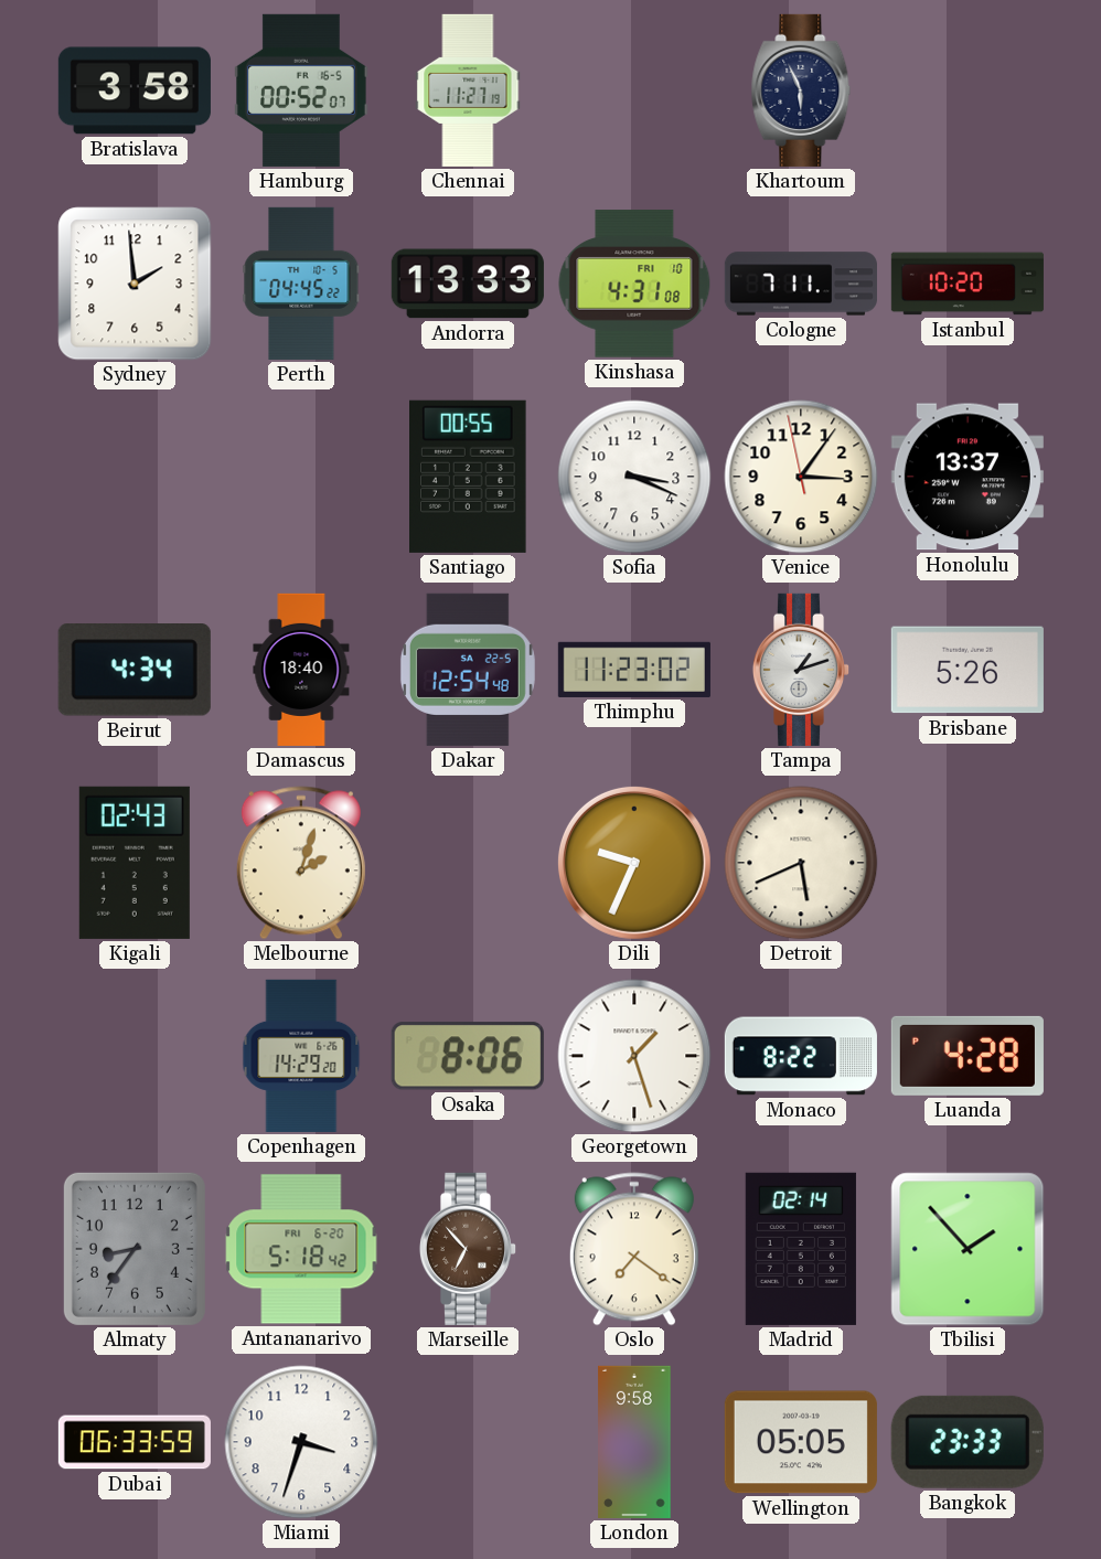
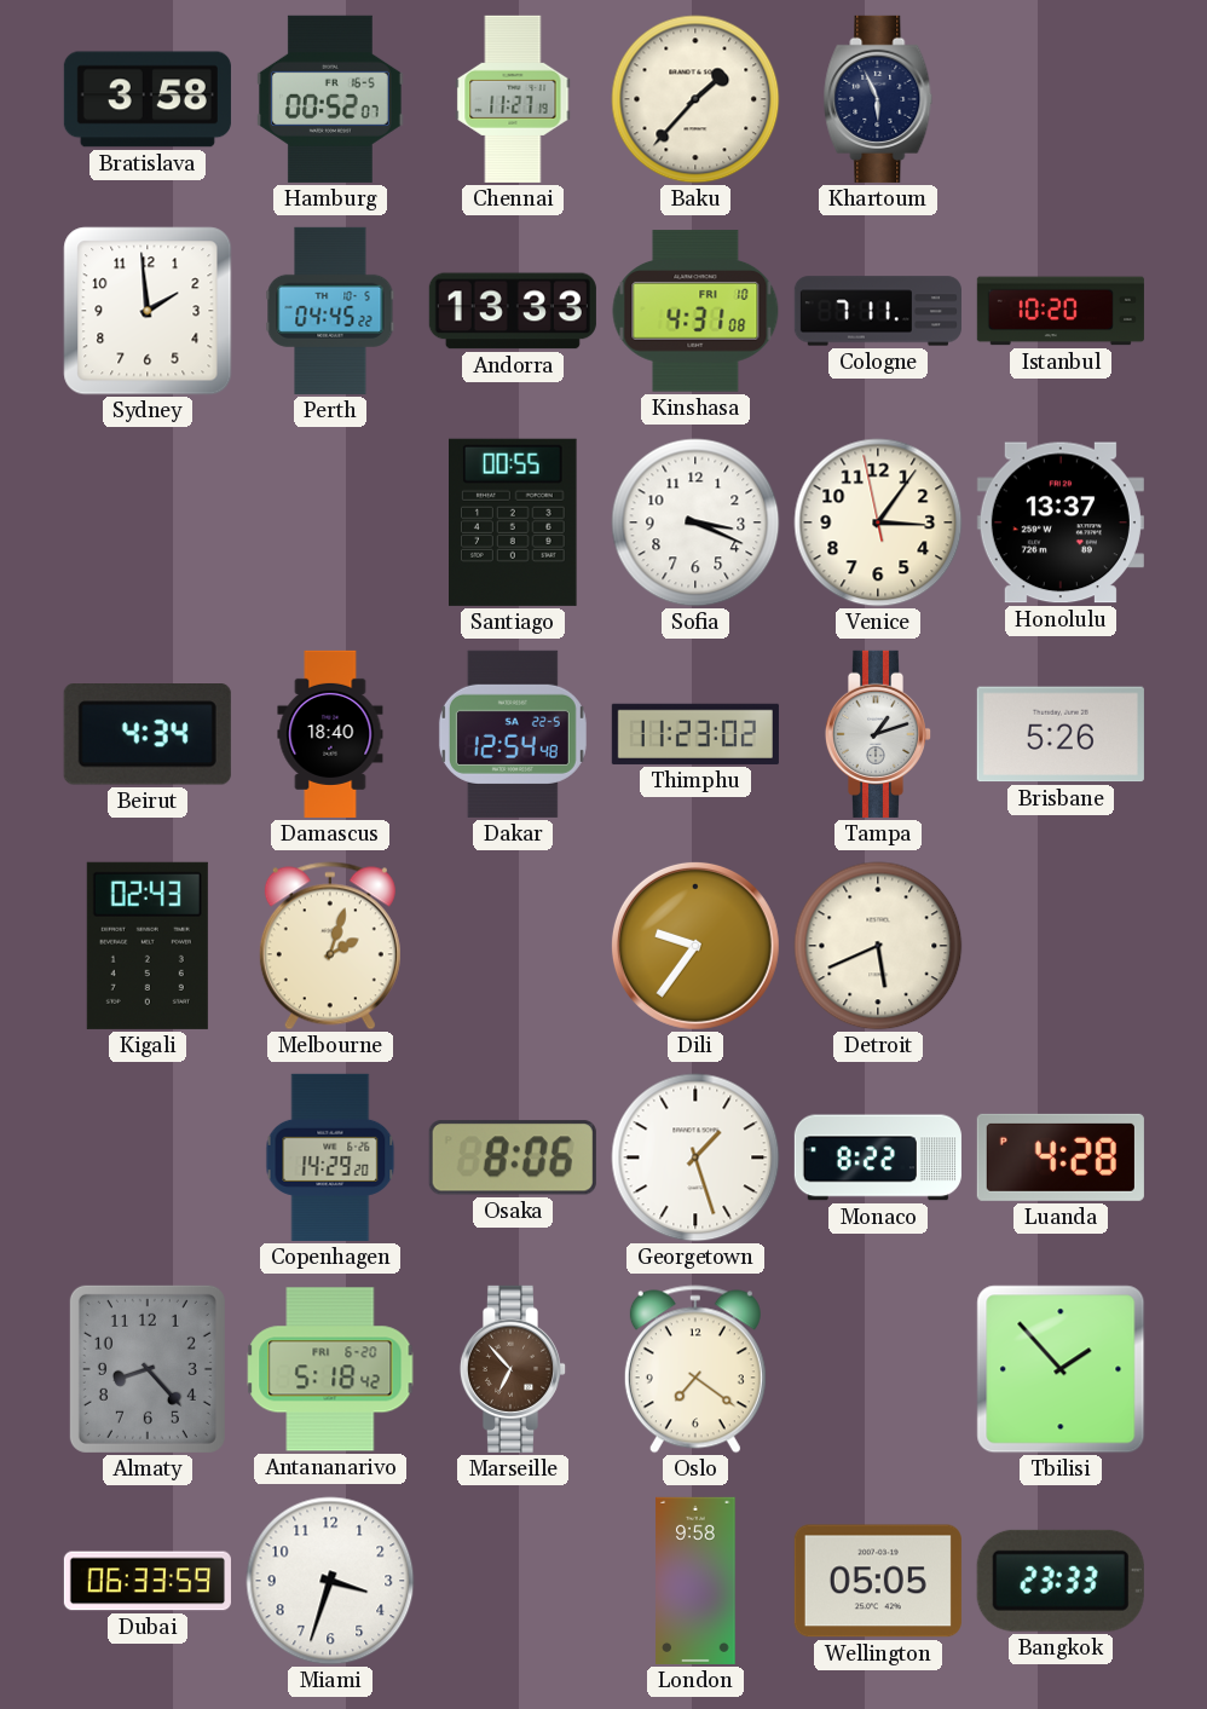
Baku: none -> 1:37 (695, 99)
Dili: 9:34 -> 9:36 (695, 946)
Almaty: 8:36 -> 8:23 (148, 1369)
Madrid: 02:14 -> none (801, 1249)
